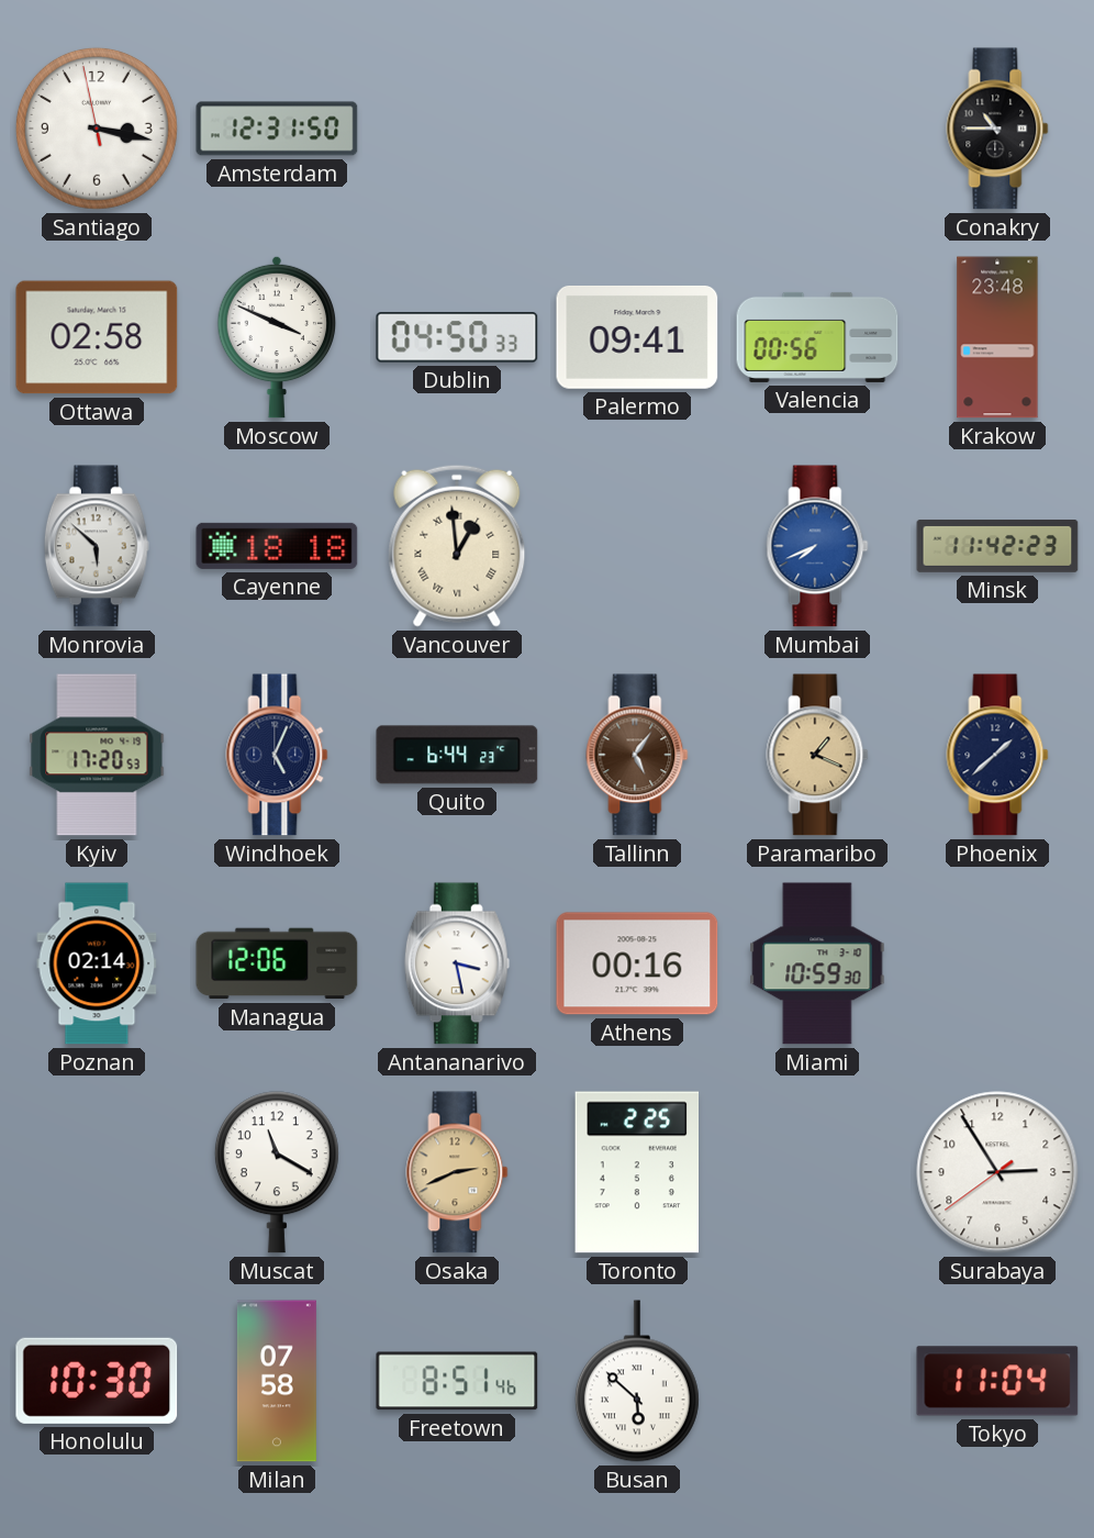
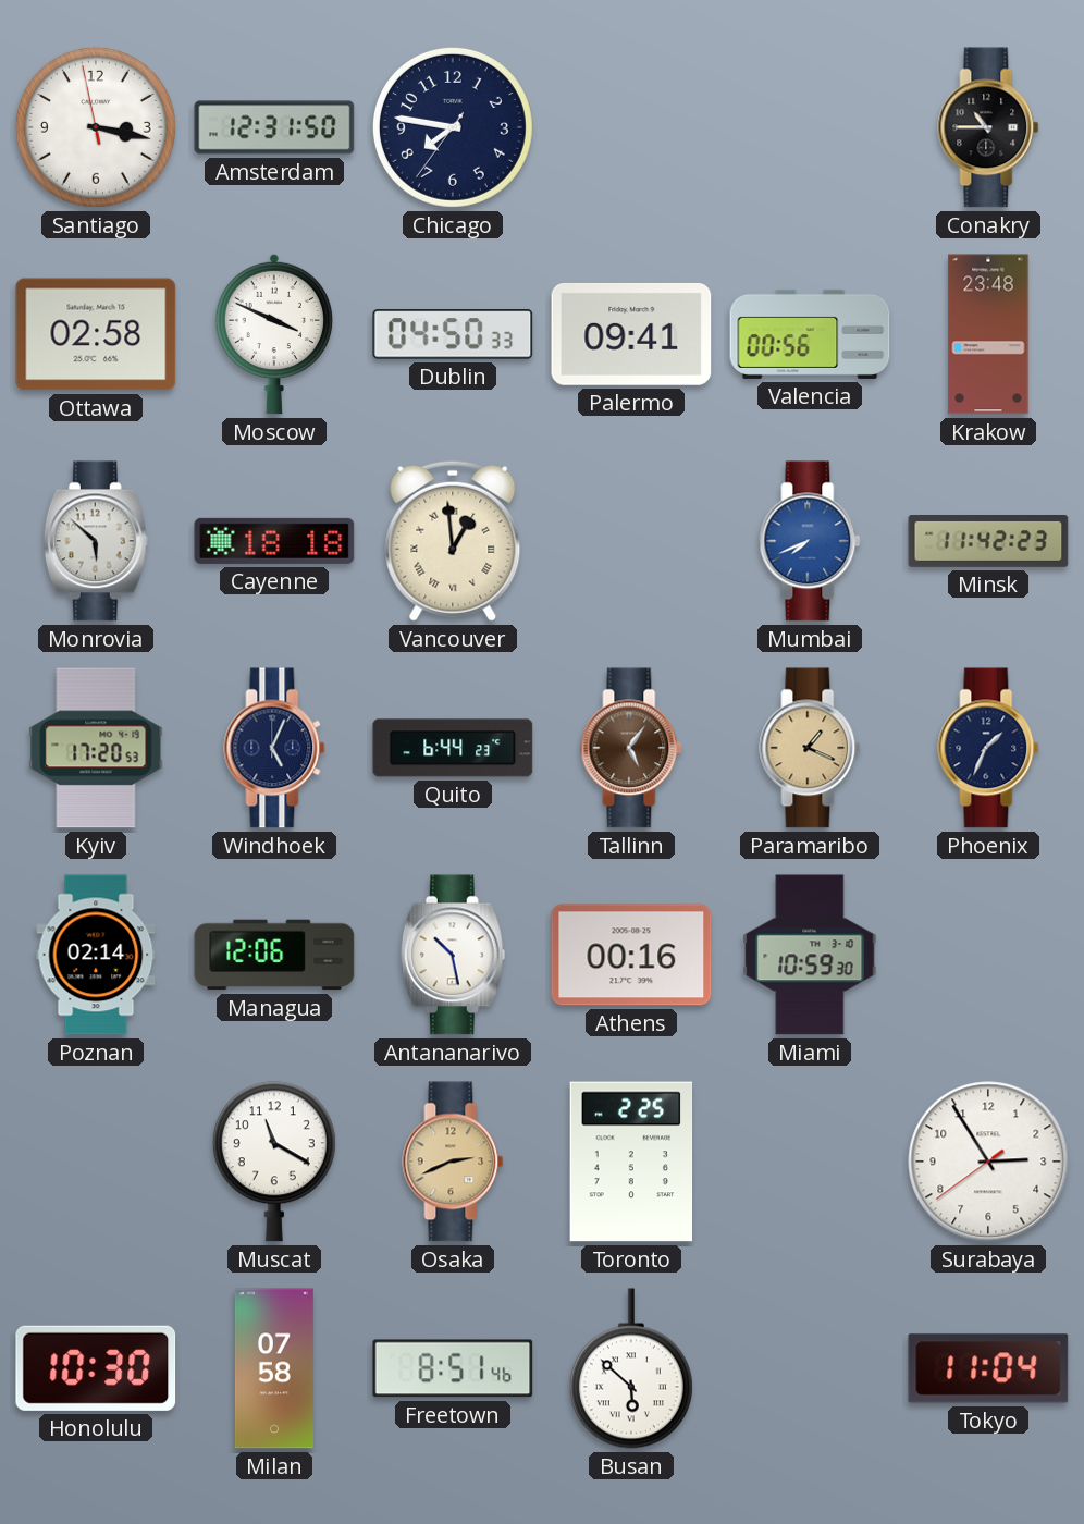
Chicago: none -> 7:46 (453, 127)
Phoenix: 1:38 -> 1:34 (988, 748)
Antananarivo: 3:28 -> 10:28 (453, 955)
